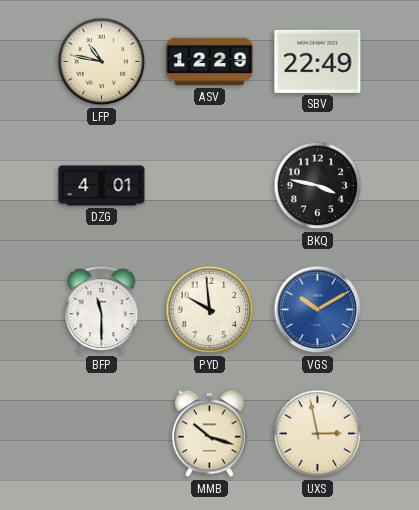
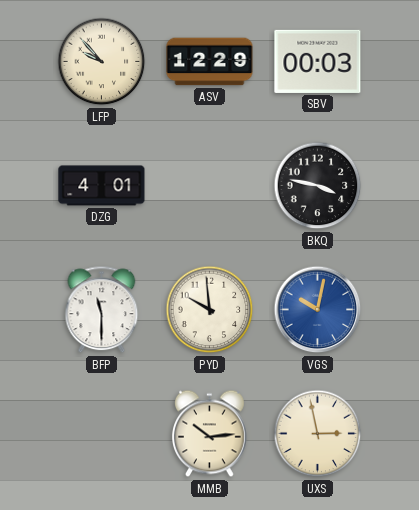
LFP: 10:47 -> 9:53 (102, 62)
SBV: 22:49 -> 00:03 (318, 61)
VGS: 10:10 -> 10:02 (318, 310)
MMB: 10:18 -> 10:14 (209, 434)
